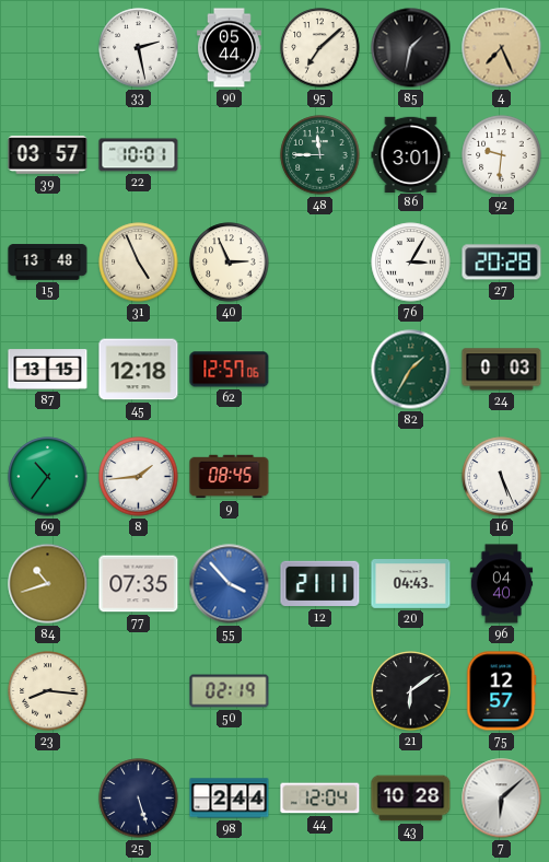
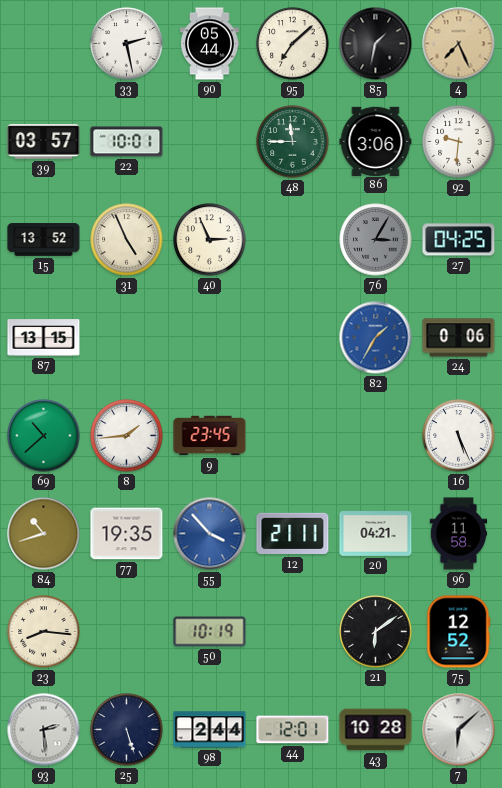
86: 3:01 -> 3:06 (376, 141)
15: 13:48 -> 13:52 (44, 240)
76 dial: white -> grey (376, 240)
27: 20:28 -> 04:25 (459, 240)
45: 12:18 -> none (139, 370)
62: 12:57 -> none (230, 370)
82 dial: green -> blue (376, 338)
24: 0:03 -> 0:06 (459, 338)
69: 10:36 -> 10:38 (44, 436)
9: 08:45 -> 23:45 (210, 436)
77: 07:35 -> 19:35 (127, 534)
20: 04:43 -> 04:21 (376, 534)
96: 04:40 -> 11:58 (459, 534)
50: 02:19 -> 10:19 (210, 632)
75: 12:57 -> 12:52 (459, 632)
93: none -> 2:29 (44, 730)
44: 12:04 -> 12:01 (293, 730)
